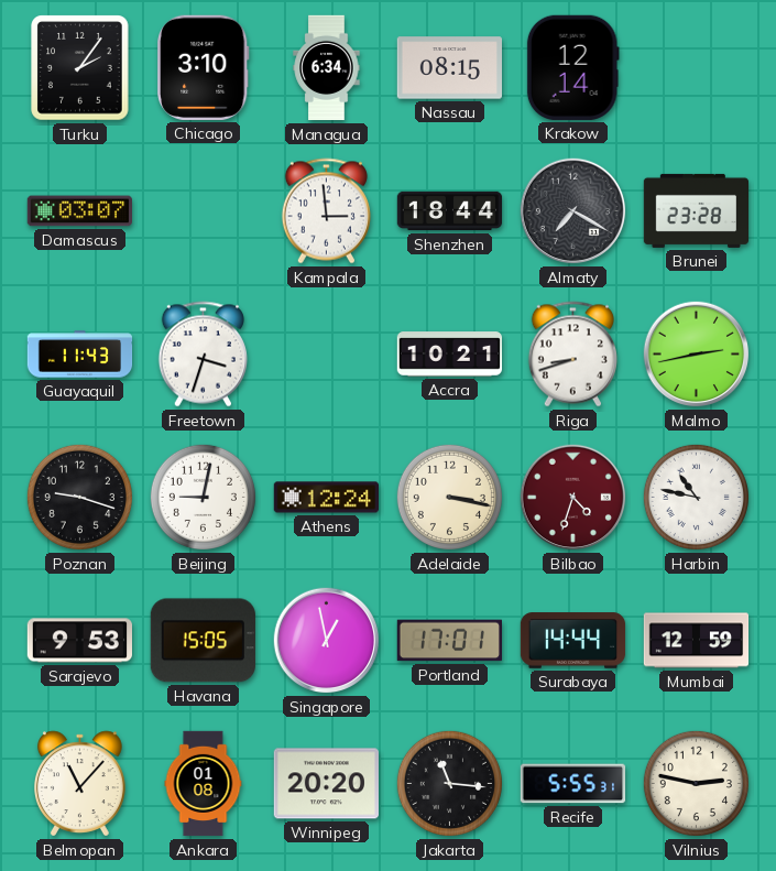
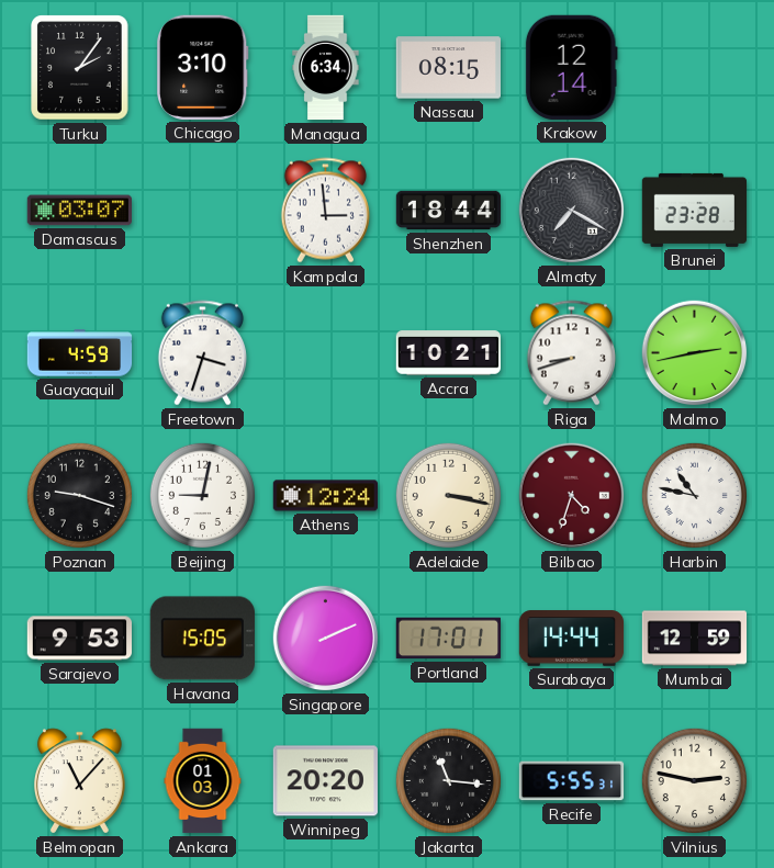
Guayaquil: 11:43 -> 4:59 (80, 353)
Singapore: 12:58 -> 2:11 (326, 639)
Ankara: 01:08 -> 01:03 (203, 781)
